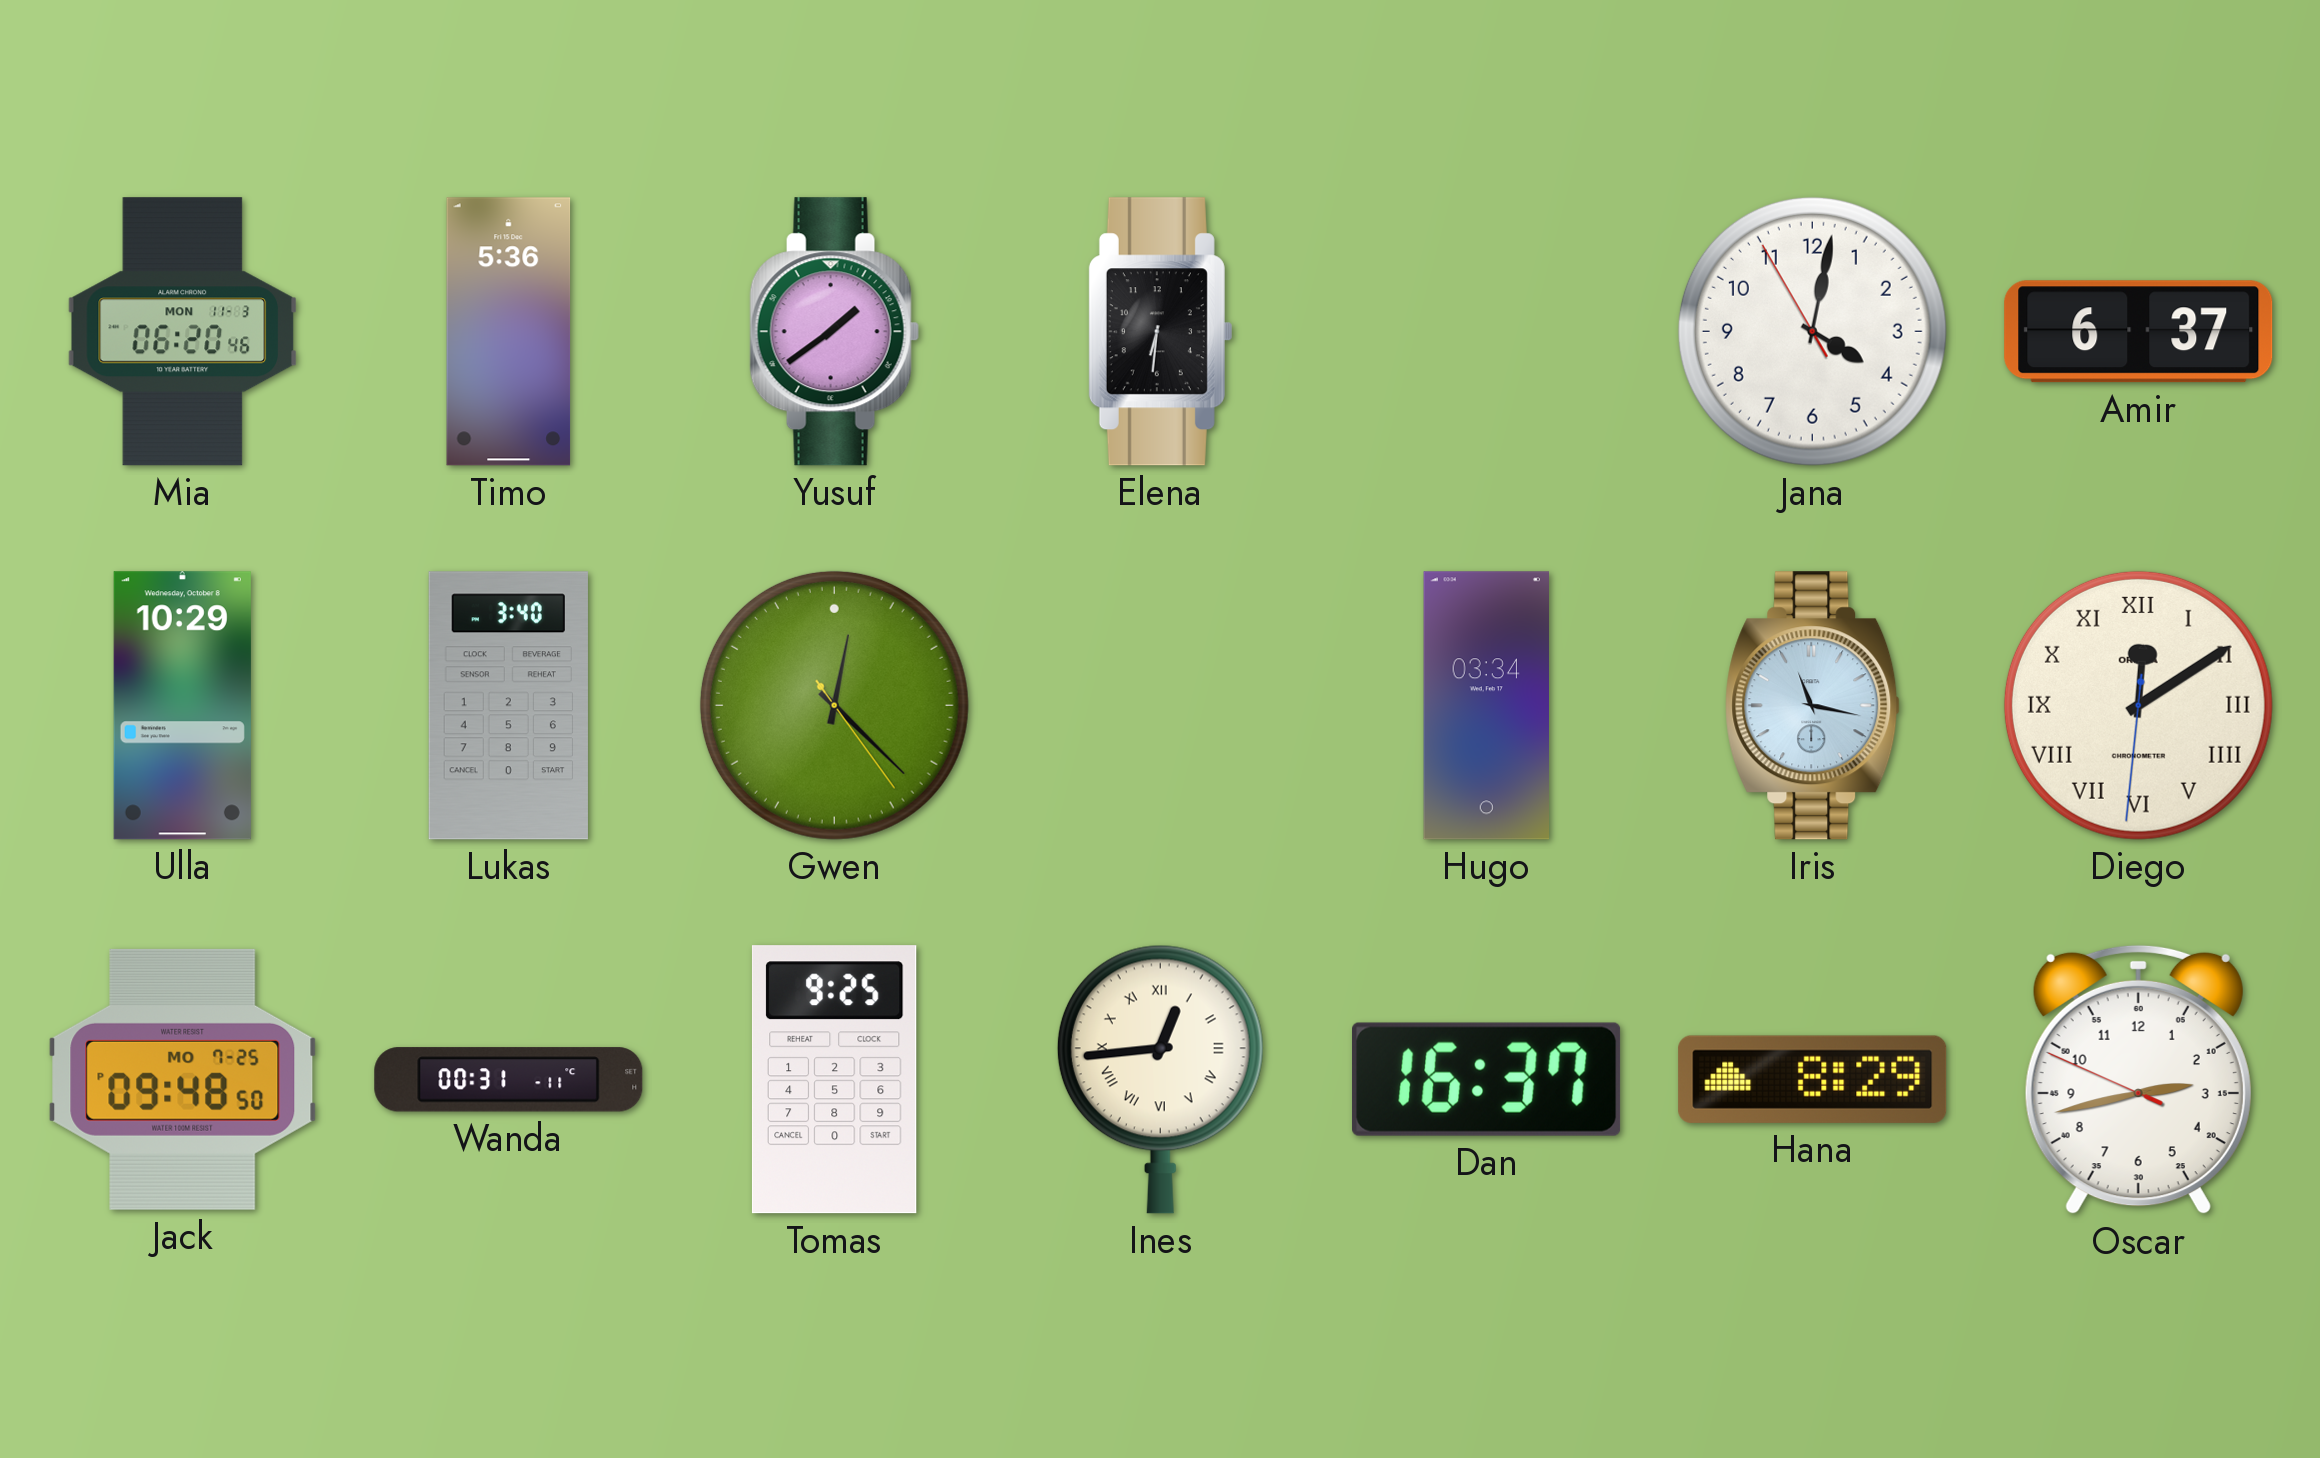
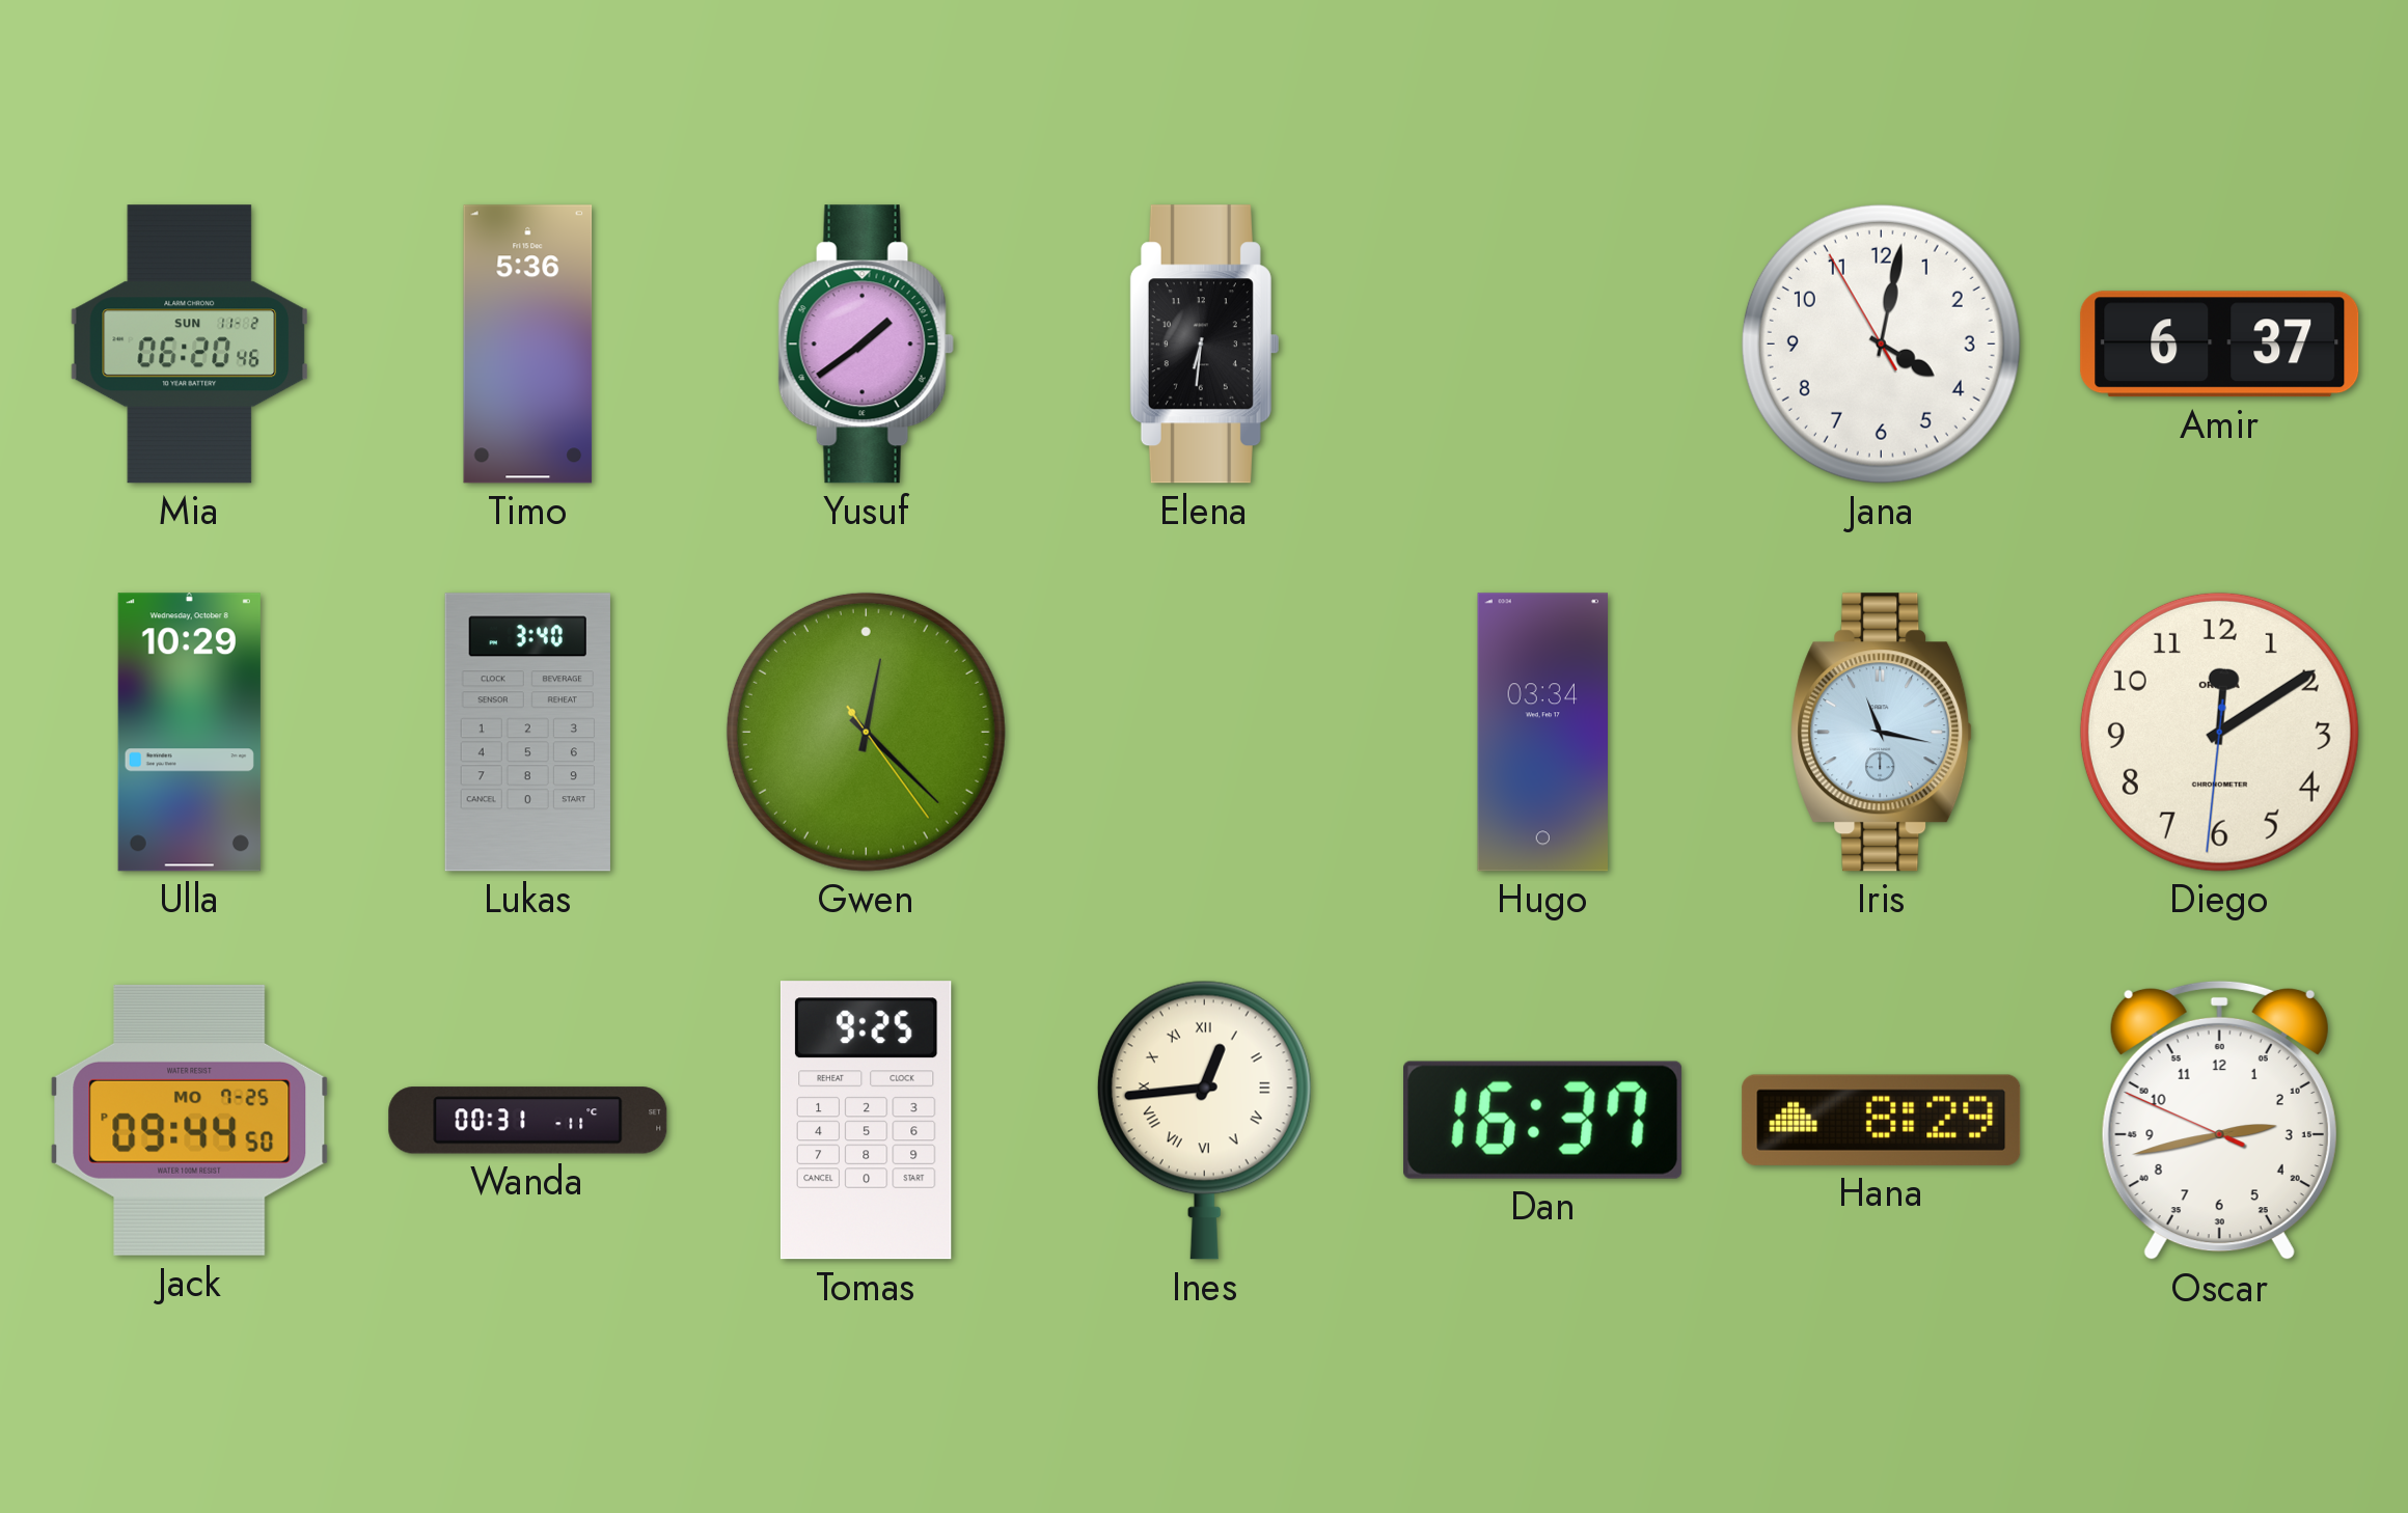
Mia date: MON 11-3 -> SUN 11-2 (190, 345)
Diego numerals: Roman -> Arabic (2219, 732)
Jack: 09:48 -> 09:44 (190, 1120)
